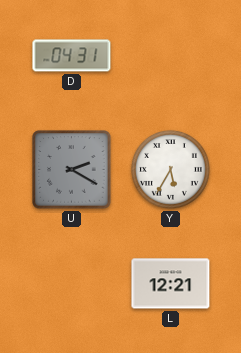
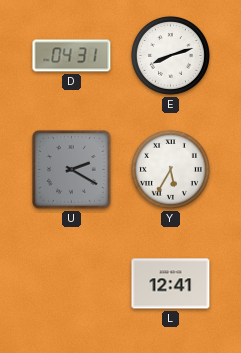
E: none -> 8:12 (170, 55)
L: 12:21 -> 12:41 (171, 284)
